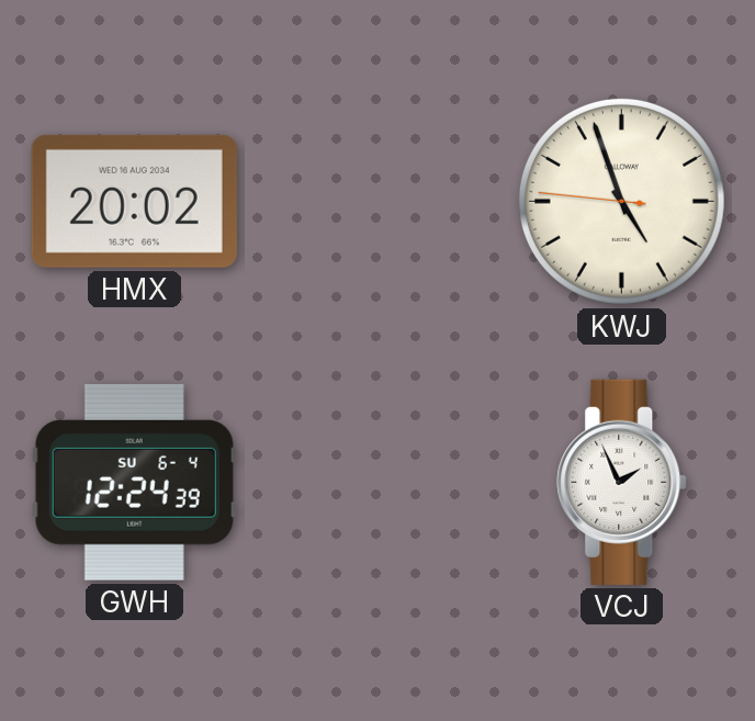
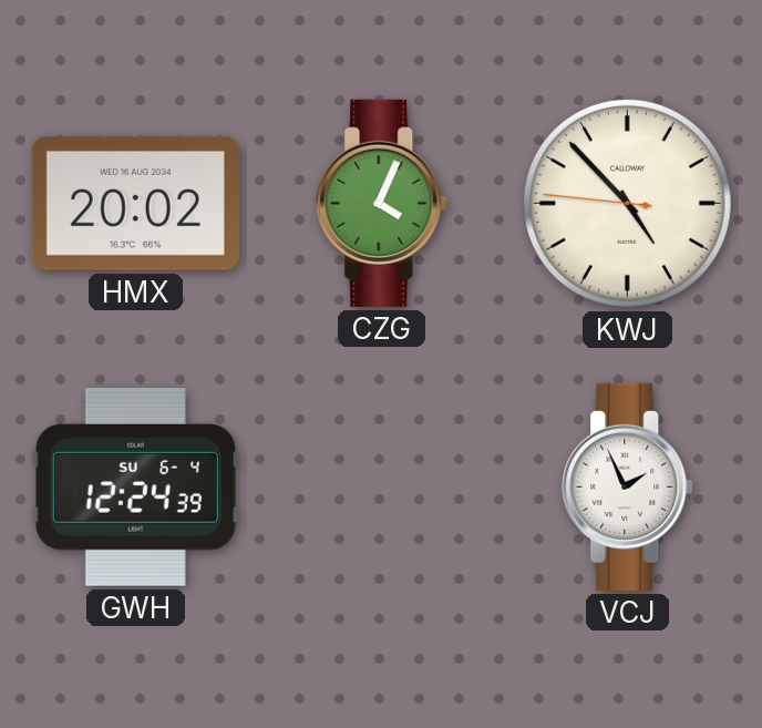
CZG: none -> 4:04 (382, 203)
KWJ: 4:56 -> 4:52 (627, 203)
